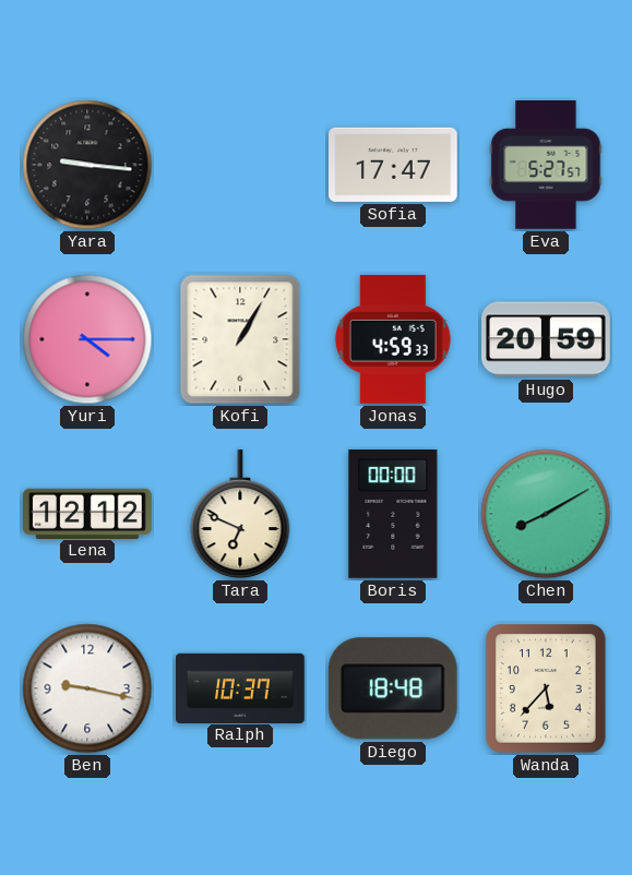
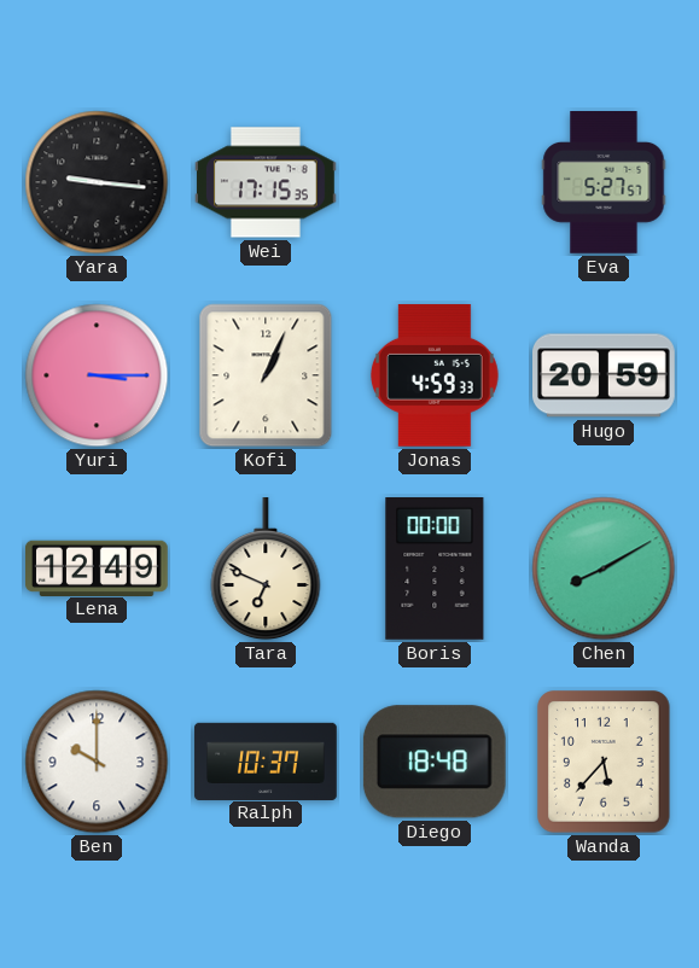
Wei: none -> 17:15 (267, 182)
Sofia: 17:47 -> none (394, 165)
Yuri: 4:15 -> 3:15 (97, 375)
Kofi: 1:05 -> 1:04 (266, 375)
Lena: 12:12 -> 12:49 (98, 567)
Ben: 9:17 -> 10:00 (97, 762)
